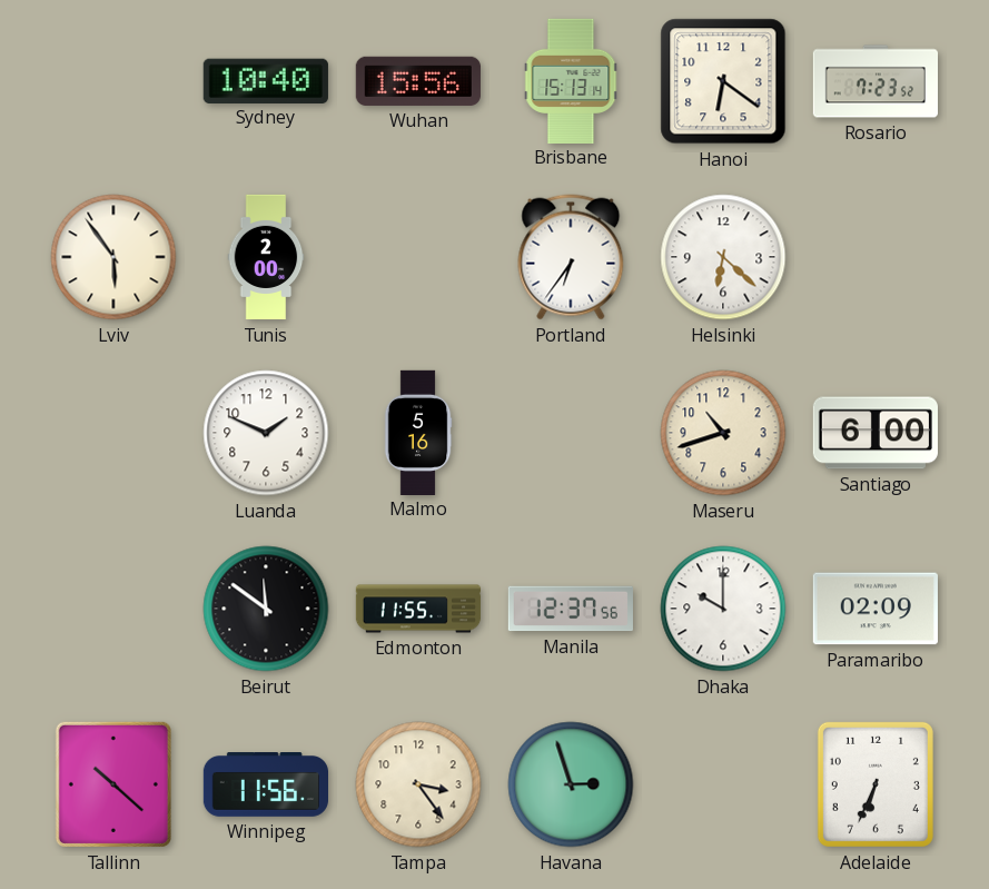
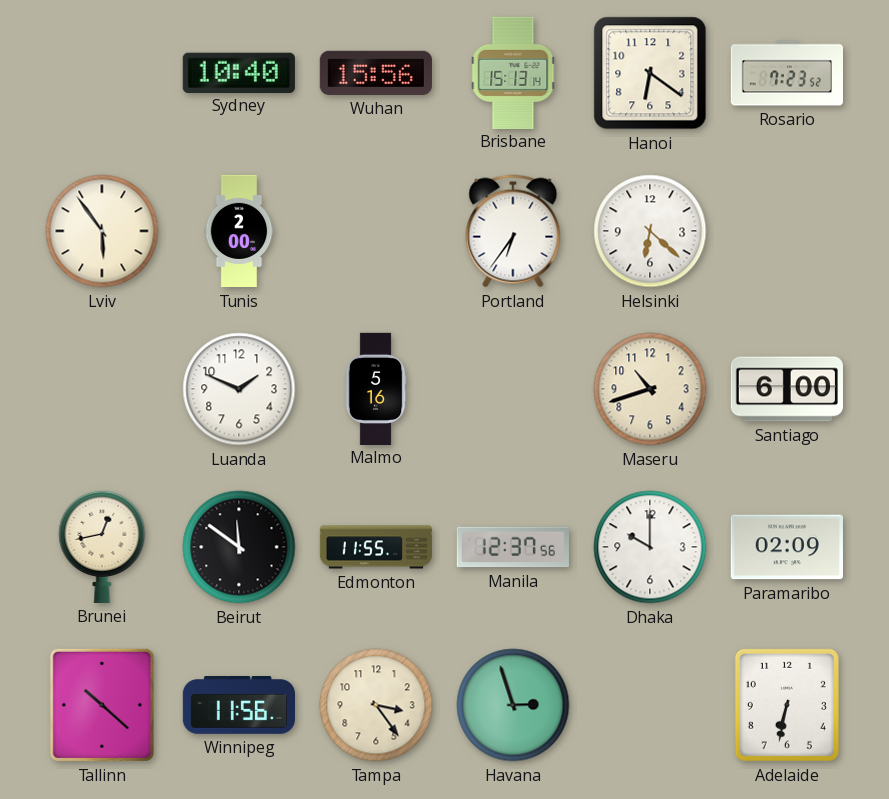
Brunei: none -> 12:43 (102, 546)
Adelaide: 6:34 -> 6:32 (787, 705)
